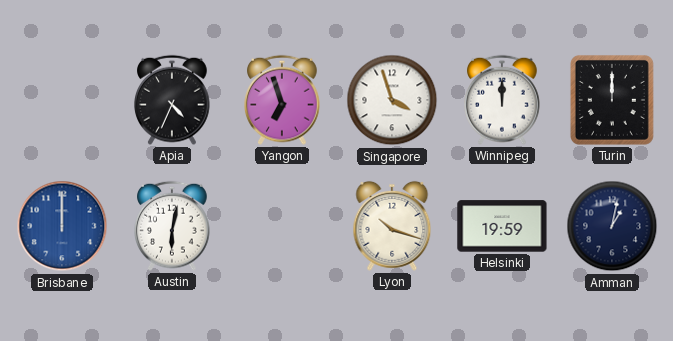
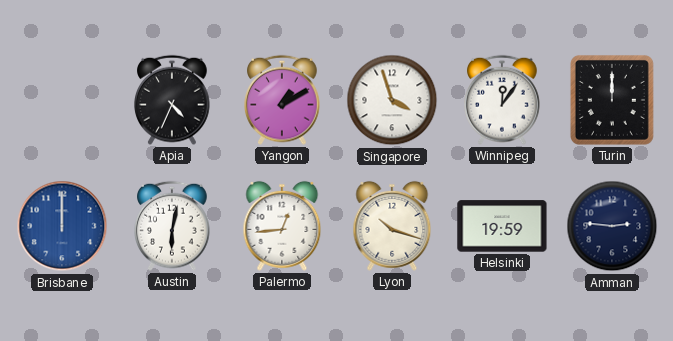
Yangon: 6:57 -> 1:10 (283, 100)
Winnipeg: 12:00 -> 12:06 (503, 100)
Palermo: none -> 12:44 (282, 226)
Amman: 1:02 -> 2:46 (612, 226)
